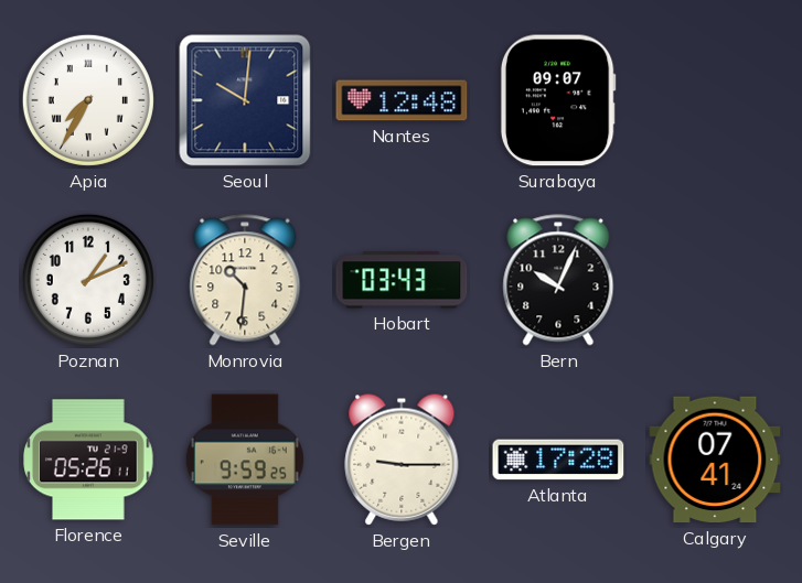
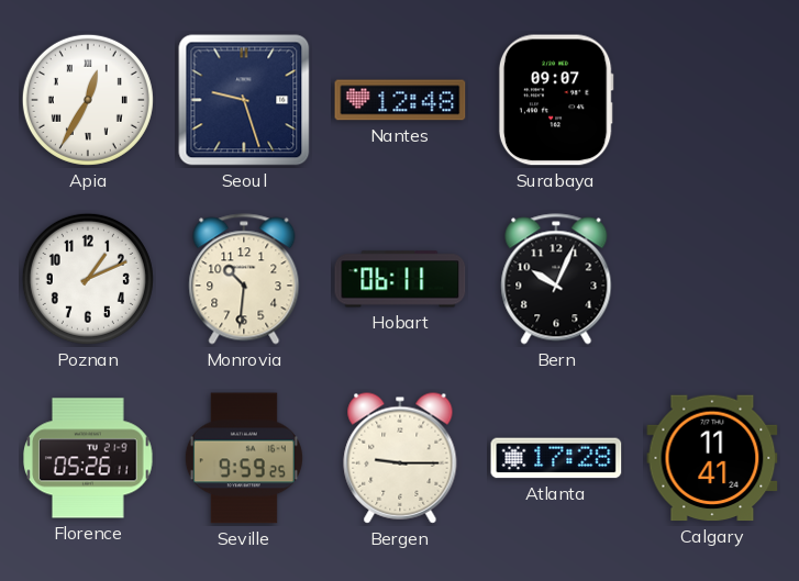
Apia: 7:35 -> 12:35 (88, 100)
Seoul: 10:01 -> 9:27 (244, 100)
Hobart: 03:43 -> 06:11 (400, 279)
Calgary: 07:41 -> 11:41 (712, 458)
